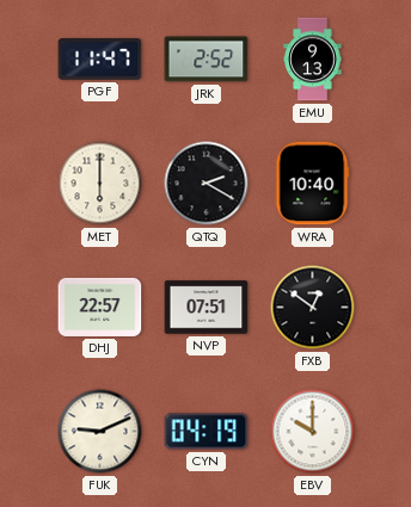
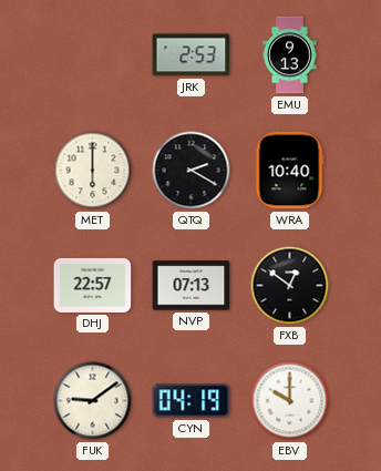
PGF: 11:47 -> none (100, 60)
JRK: 2:52 -> 2:53 (192, 55)
NVP: 07:51 -> 07:13 (192, 286)
FUK: 9:11 -> 9:09 (93, 401)
